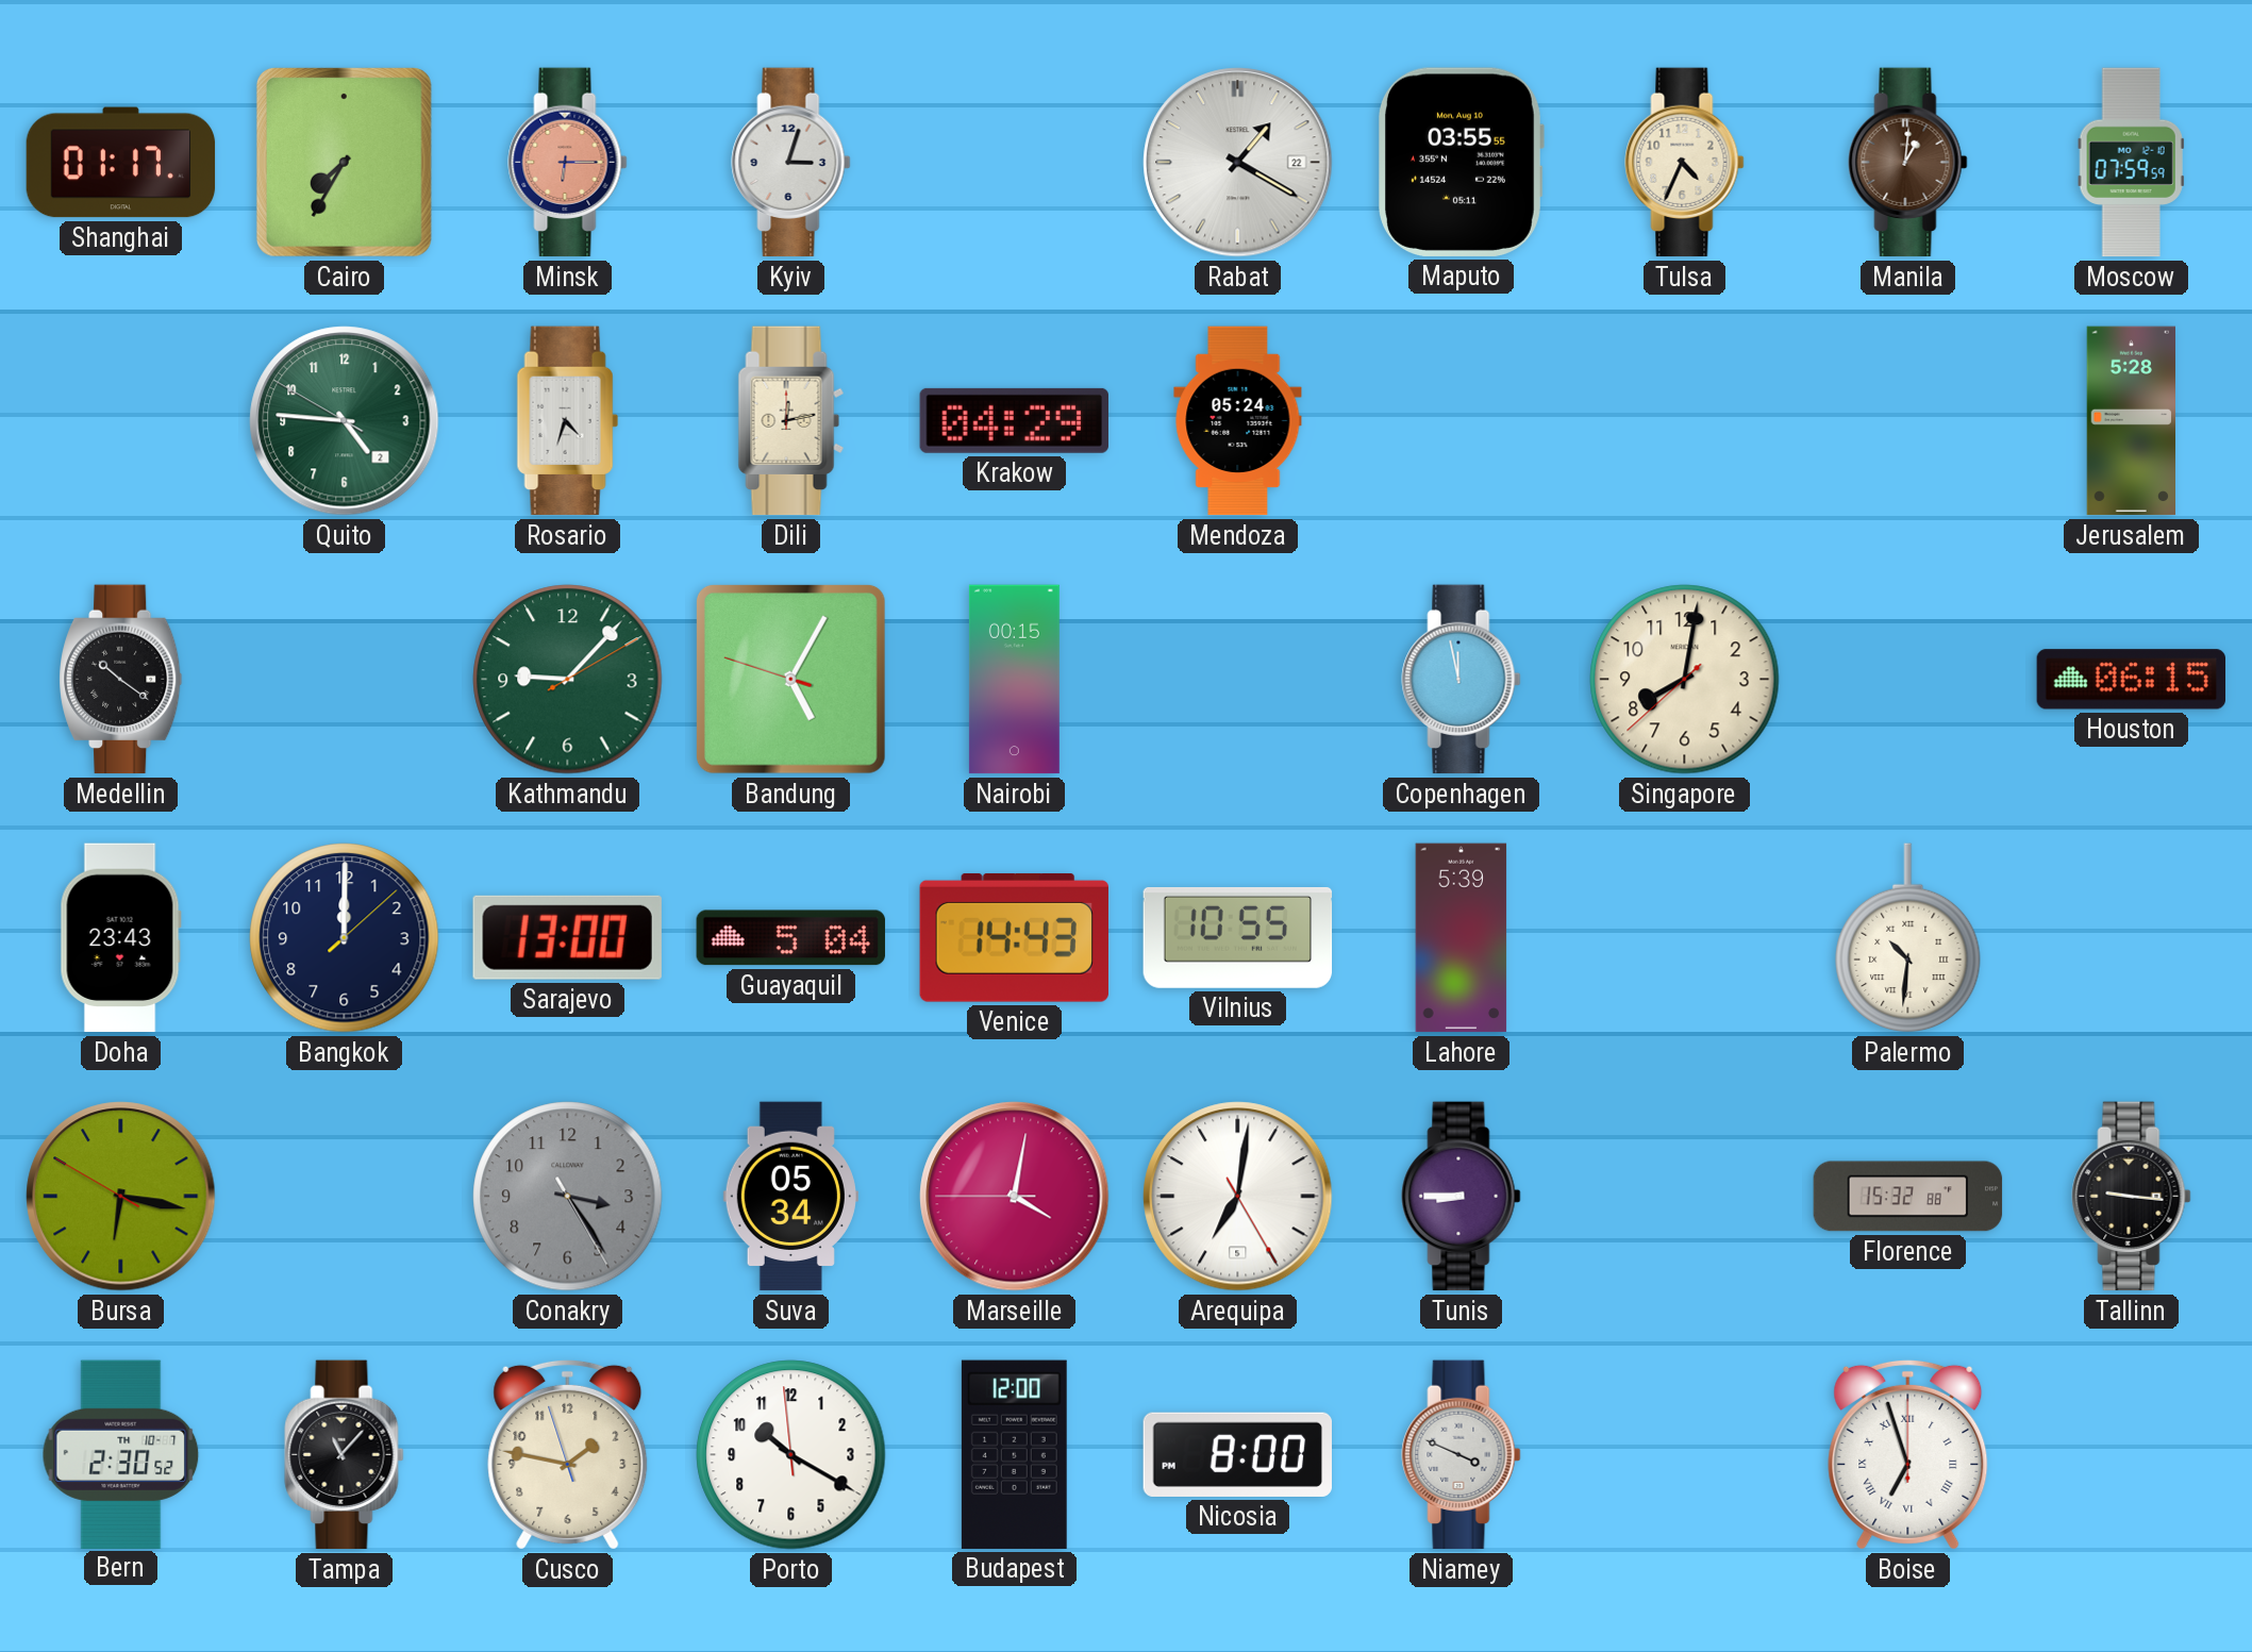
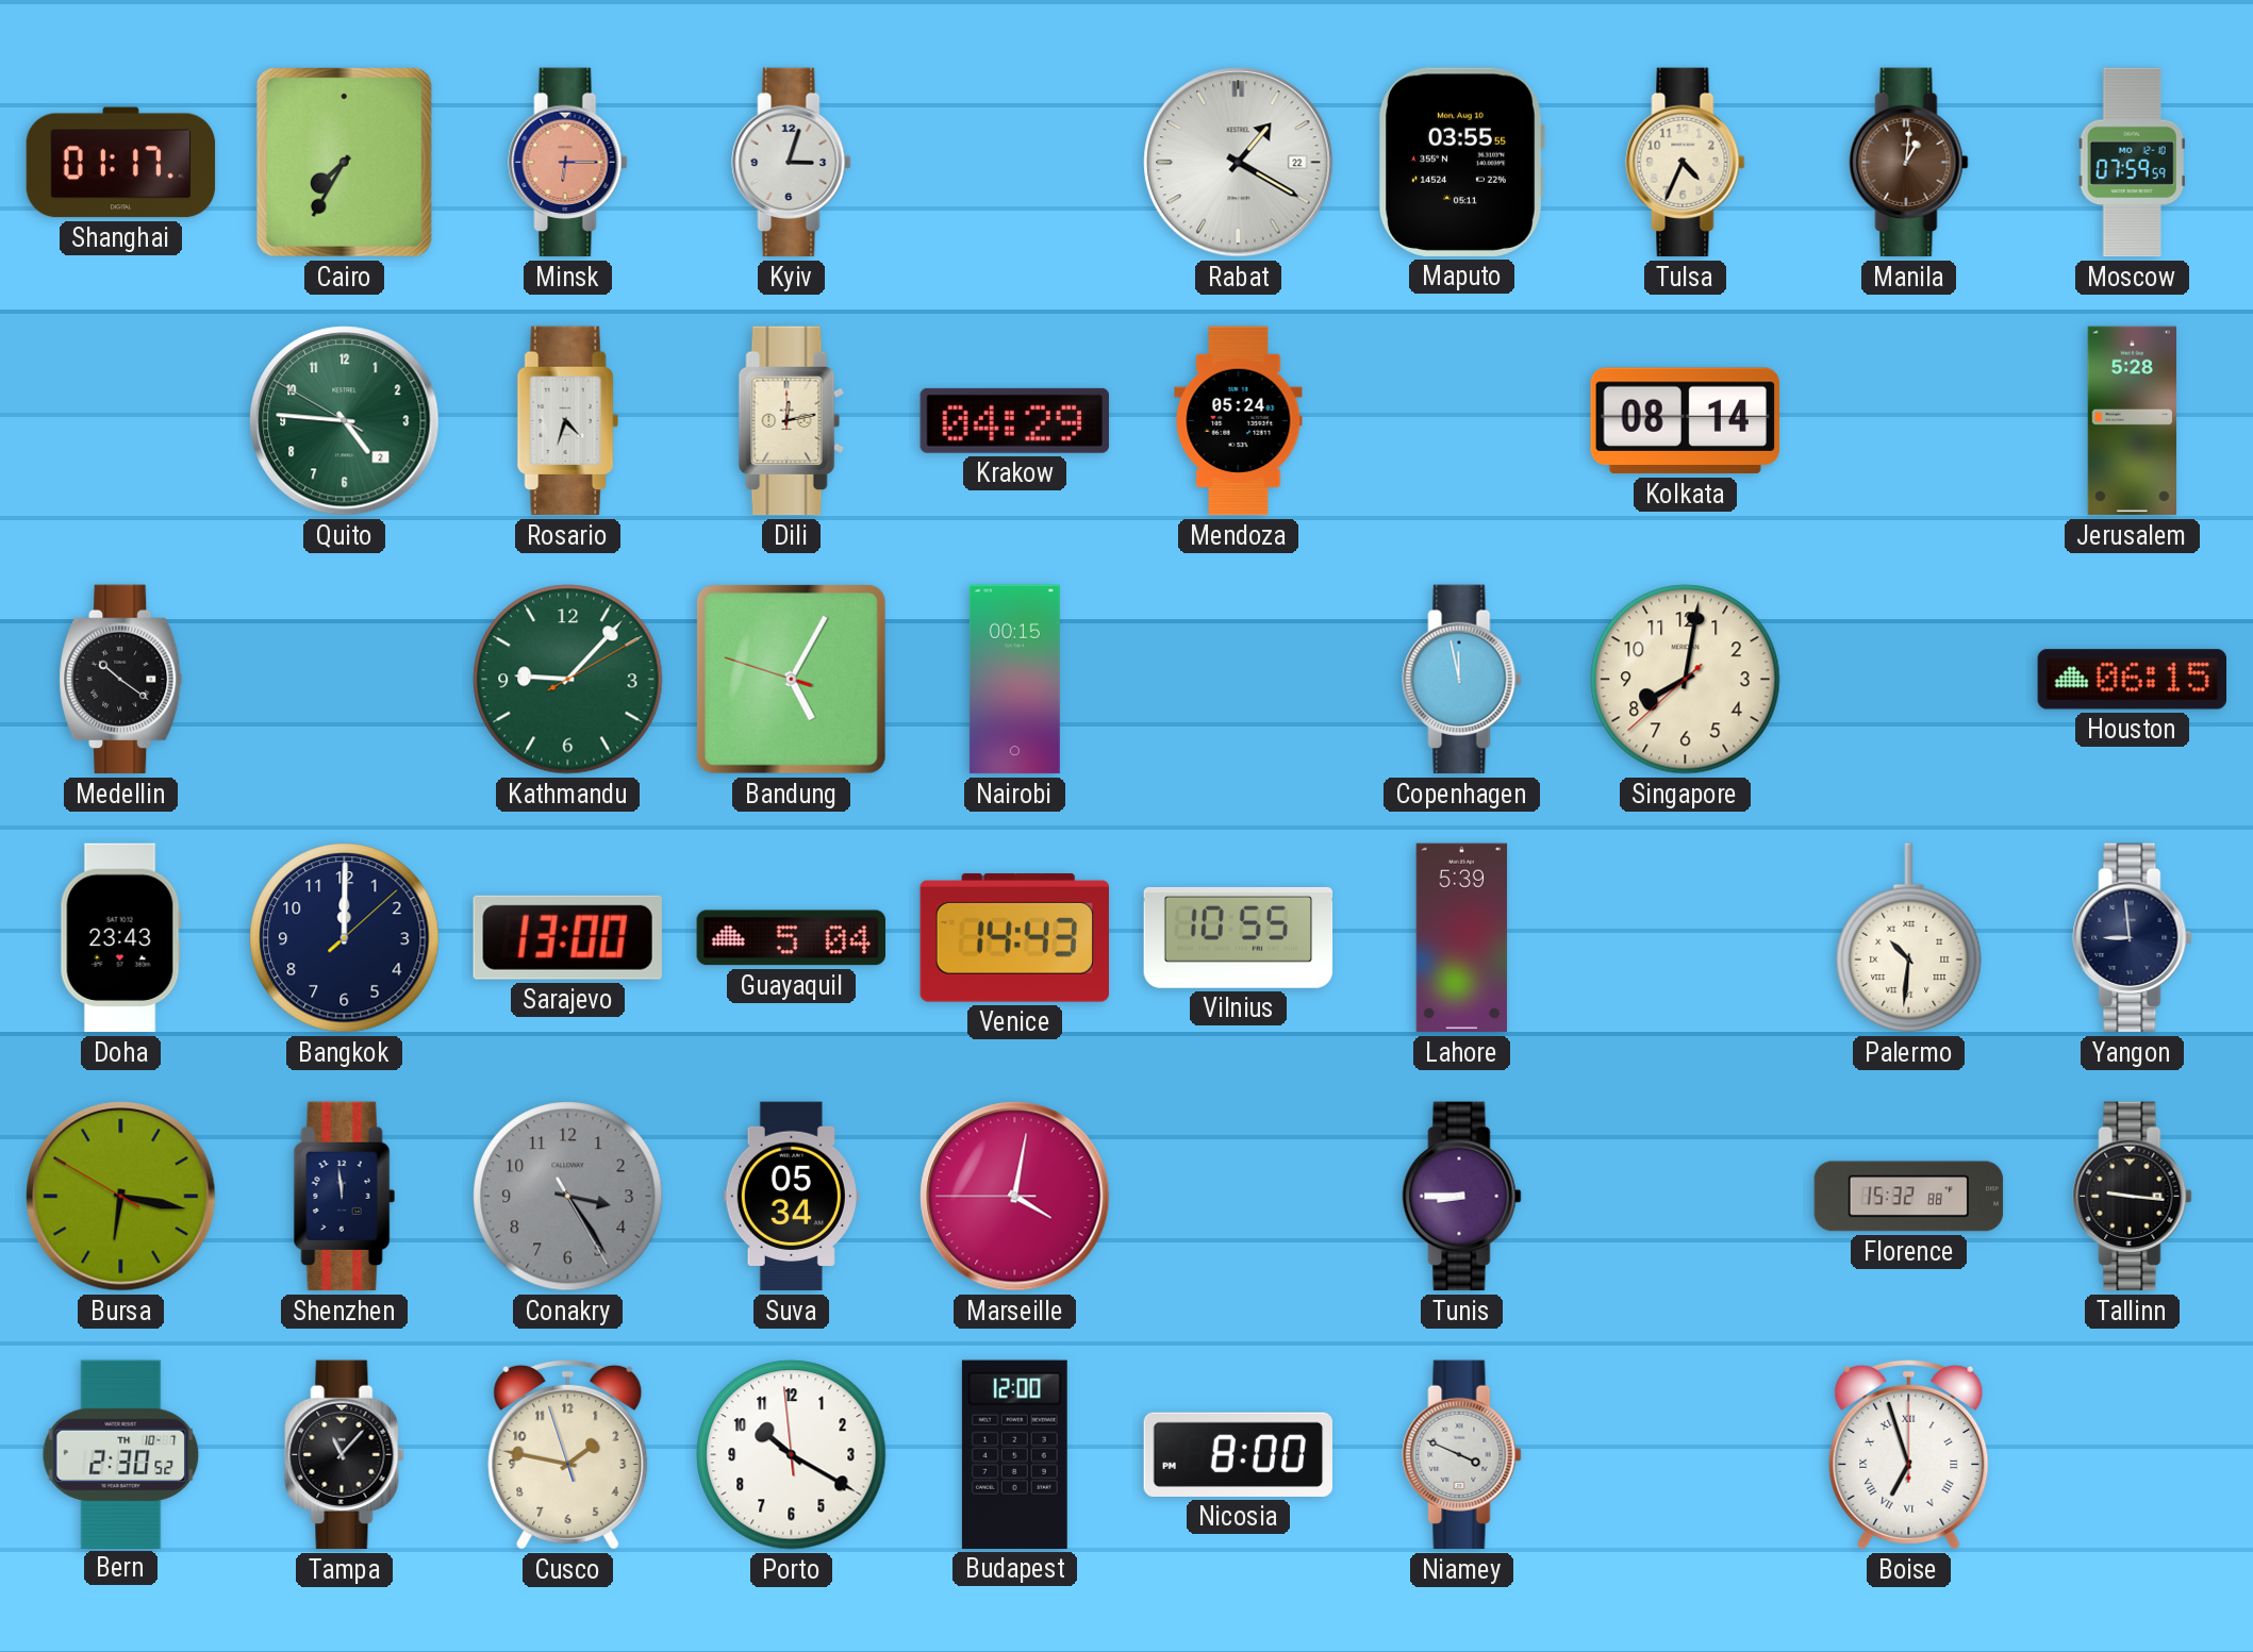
Kolkata: none -> 08:14 (1685, 421)
Yangon: none -> 8:59 (2133, 938)
Shenzhen: none -> 11:59 (344, 1197)
Arequipa: 7:01 -> none (1238, 1197)
